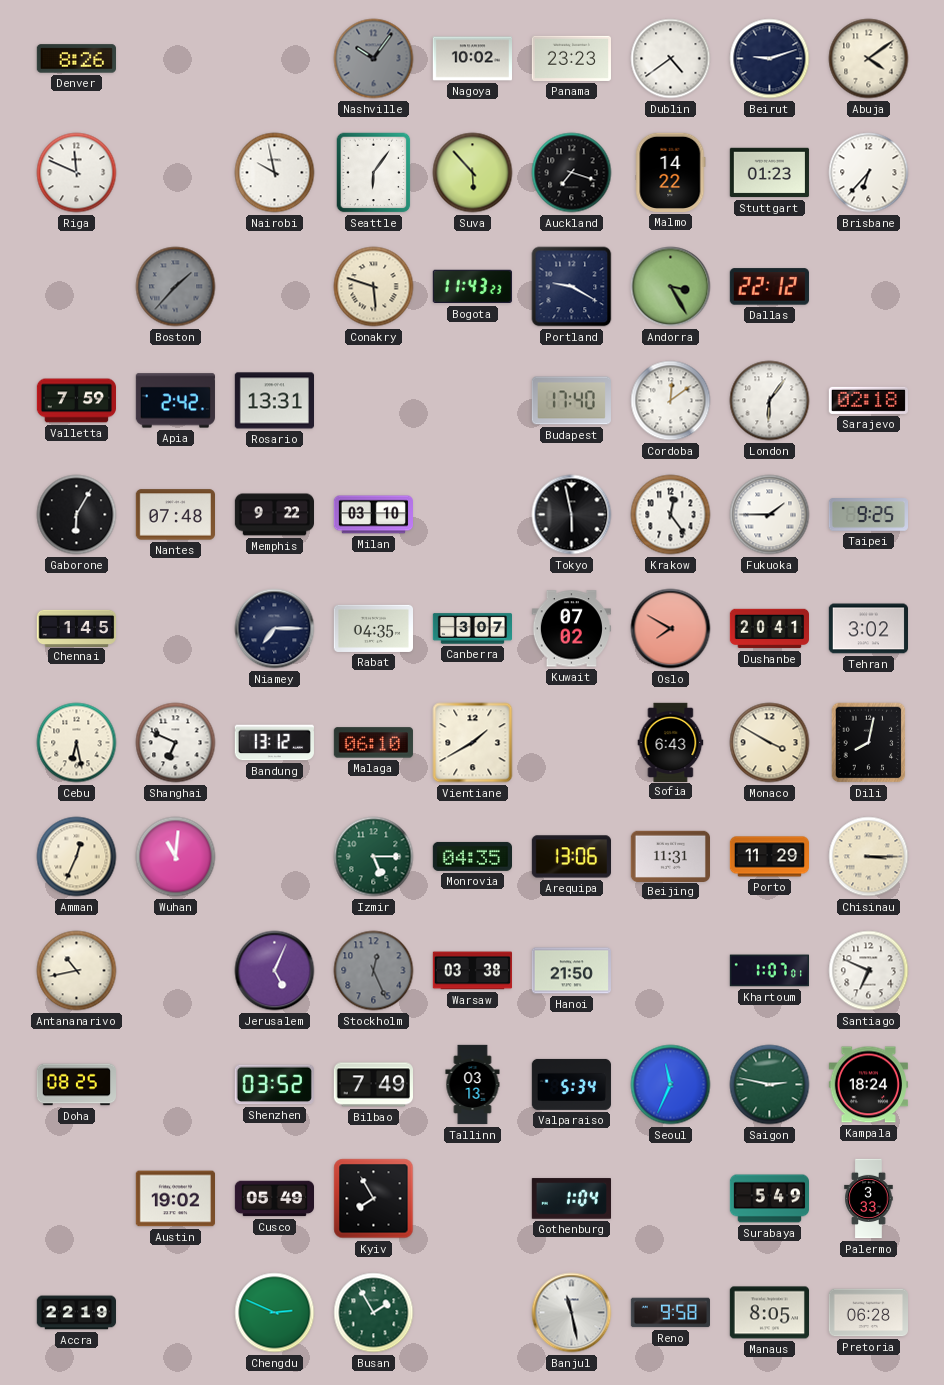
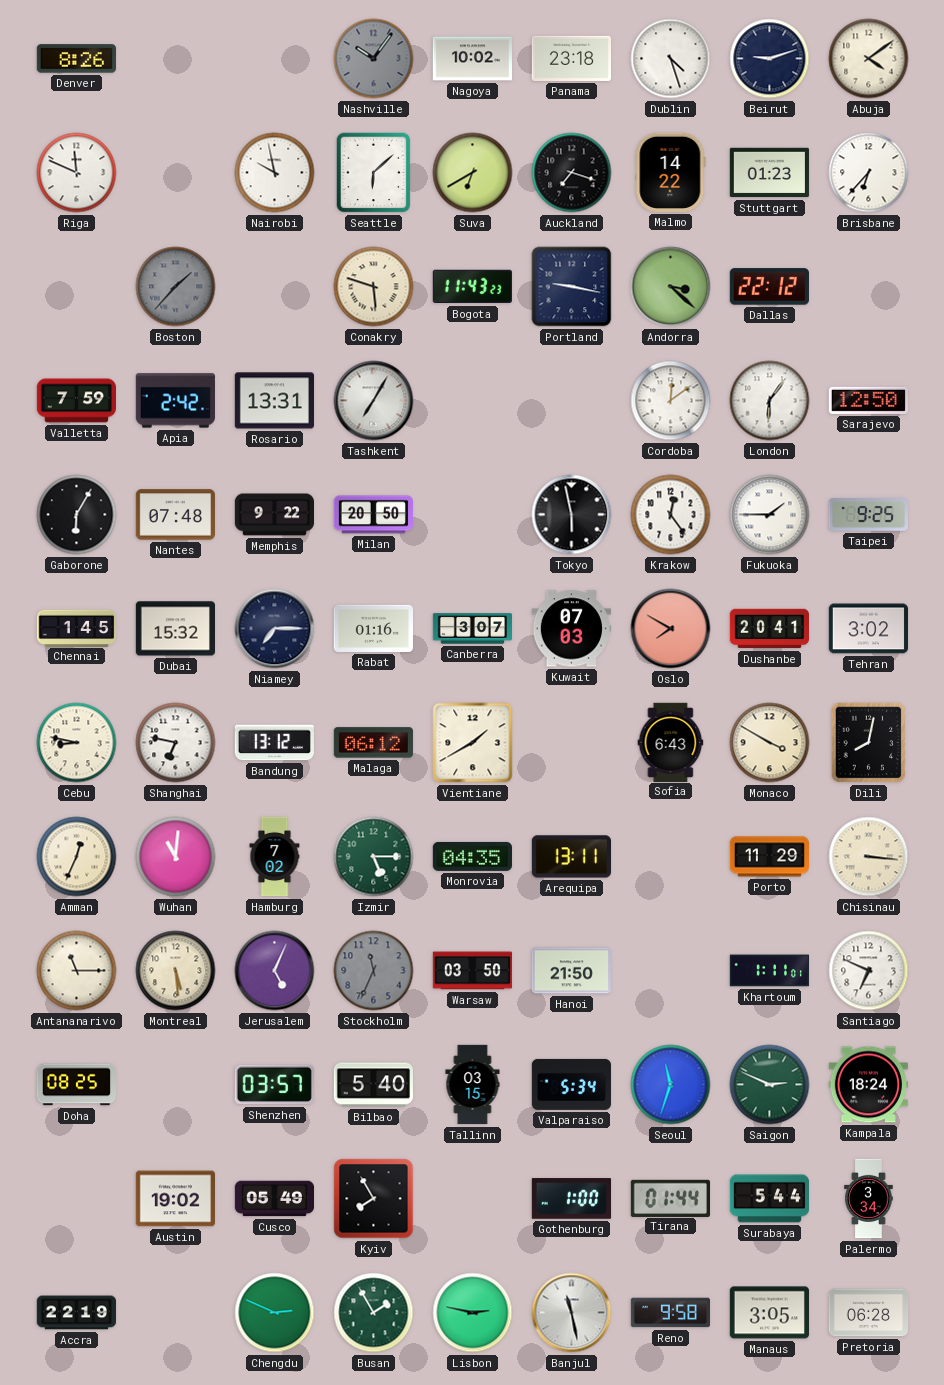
Panama: 23:23 -> 23:18 (571, 58)
Dublin: 4:39 -> 4:27 (671, 59)
Seattle: 6:06 -> 6:08 (374, 173)
Suva: 5:53 -> 6:40 (473, 173)
Portland: 9:20 -> 9:17 (572, 287)
Andorra: 3:25 -> 3:22 (671, 287)
Tashkent: none -> 7:05 (374, 401)
Budapest: 17:40 -> none (571, 401)
Sarajevo: 02:18 -> 12:50 (868, 400)
Milan: 03:10 -> 20:50 (373, 515)
Dubai: none -> 15:32 (175, 629)
Rabat: 04:35 -> 01:16 (373, 628)
Kuwait: 07:02 -> 07:03 (571, 629)
Cebu: 6:28 -> 8:47 (77, 743)
Shanghai: 6:49 -> 6:47 (176, 743)
Malaga: 06:10 -> 06:12 (373, 743)
Hamburg: none -> 7:02 (275, 857)
Arequipa: 13:06 -> 13:11 (571, 857)
Beijing: 11:31 -> none (670, 856)
Chisinau: 3:15 -> 3:16 (869, 857)
Antananarivo: 10:43 -> 11:15 (77, 971)
Montreal: none -> 5:29 (176, 971)
Stockholm: 12:26 -> 11:34 (374, 971)
Warsaw: 03:38 -> 03:50 (472, 971)
Khartoum: 1:07 -> 1:11 (769, 971)
Shenzhen: 03:52 -> 03:57 (274, 1085)
Bilbao: 7:49 -> 5:40 (373, 1085)
Tallinn: 03:13 -> 03:15 (473, 1085)
Seoul: 11:34 -> 11:33 (671, 1085)
Saigon: 2:47 -> 2:49 (770, 1085)
Gothenburg: 1:04 -> 1:00 (571, 1199)
Tirana: none -> 01:44 (670, 1198)
Surabaya: 5:49 -> 5:44 (769, 1199)
Palermo: 3:33 -> 3:34 (869, 1199)
Lisbon: none -> 2:47 (473, 1313)
Manaus: 8:05 -> 3:05 (769, 1313)
